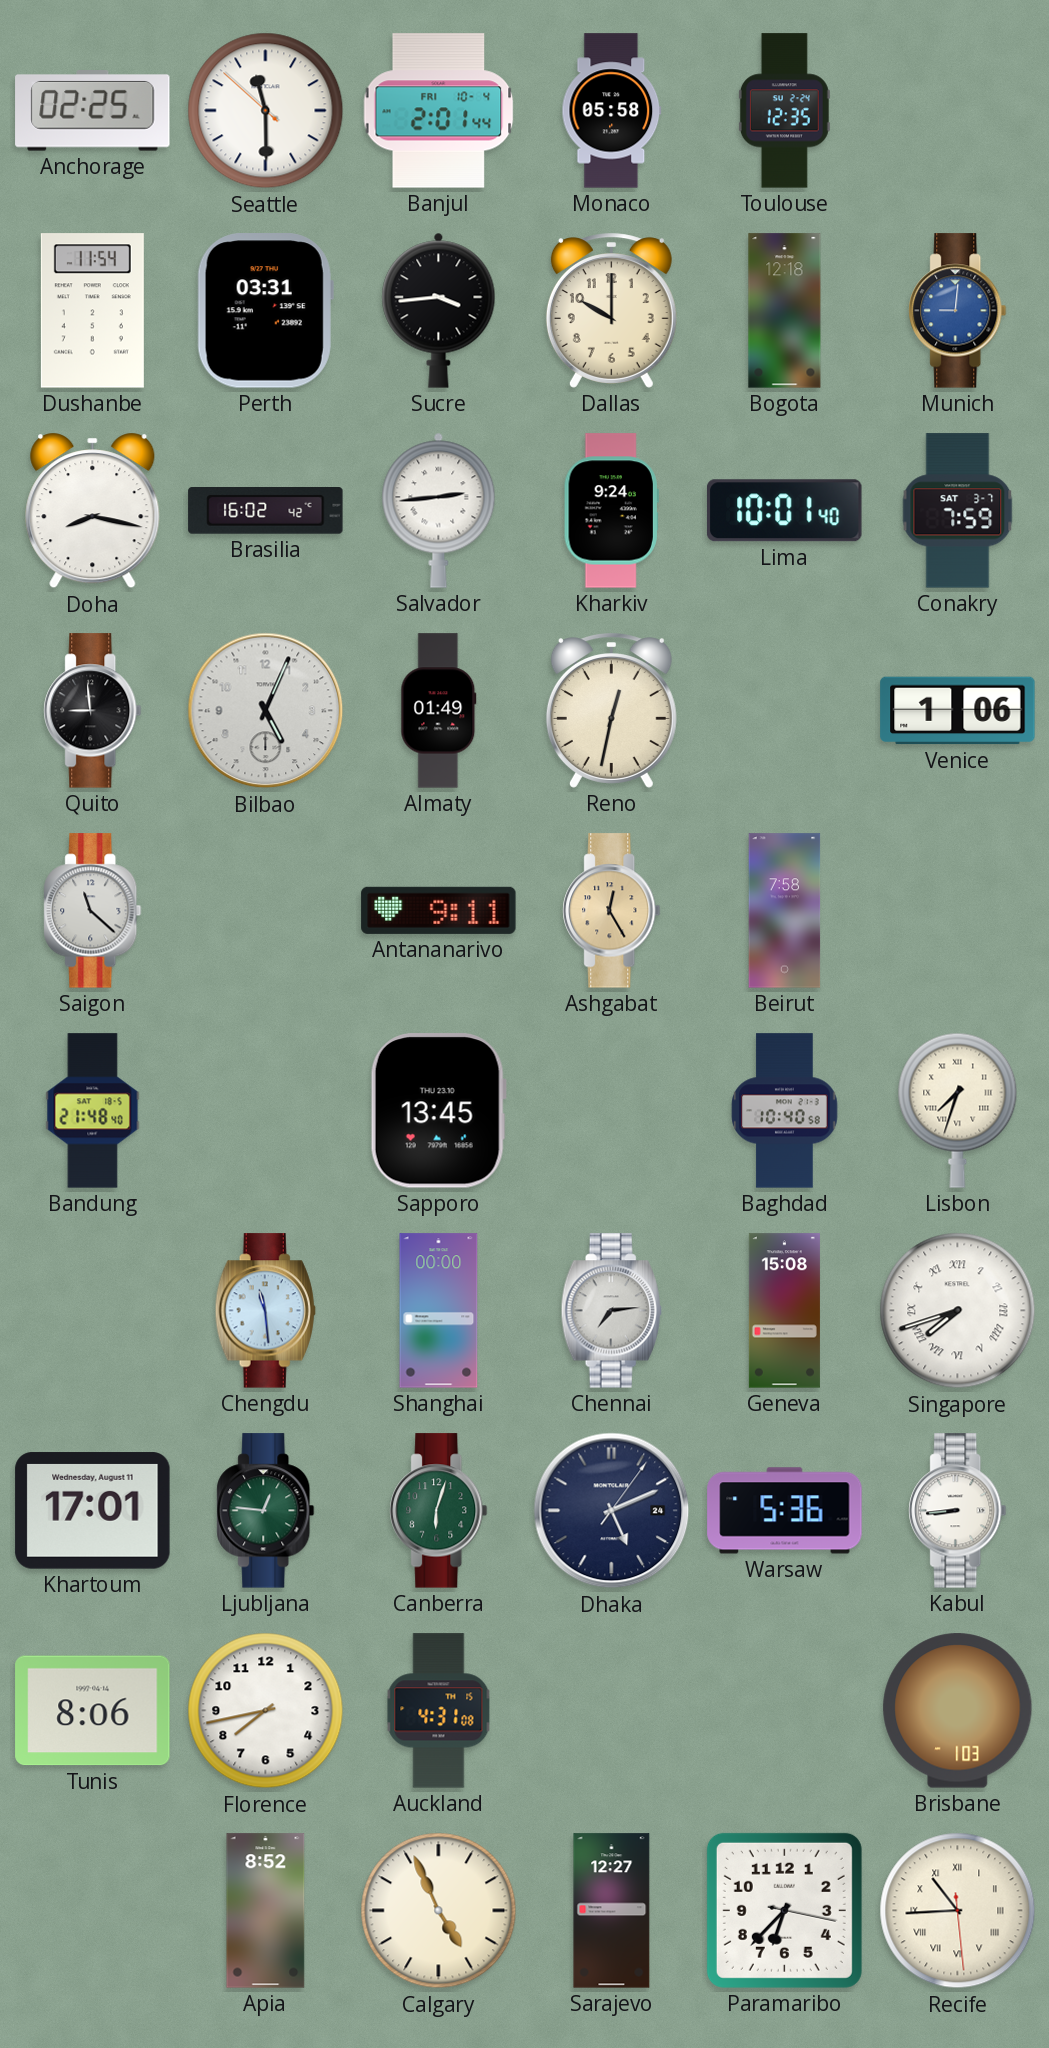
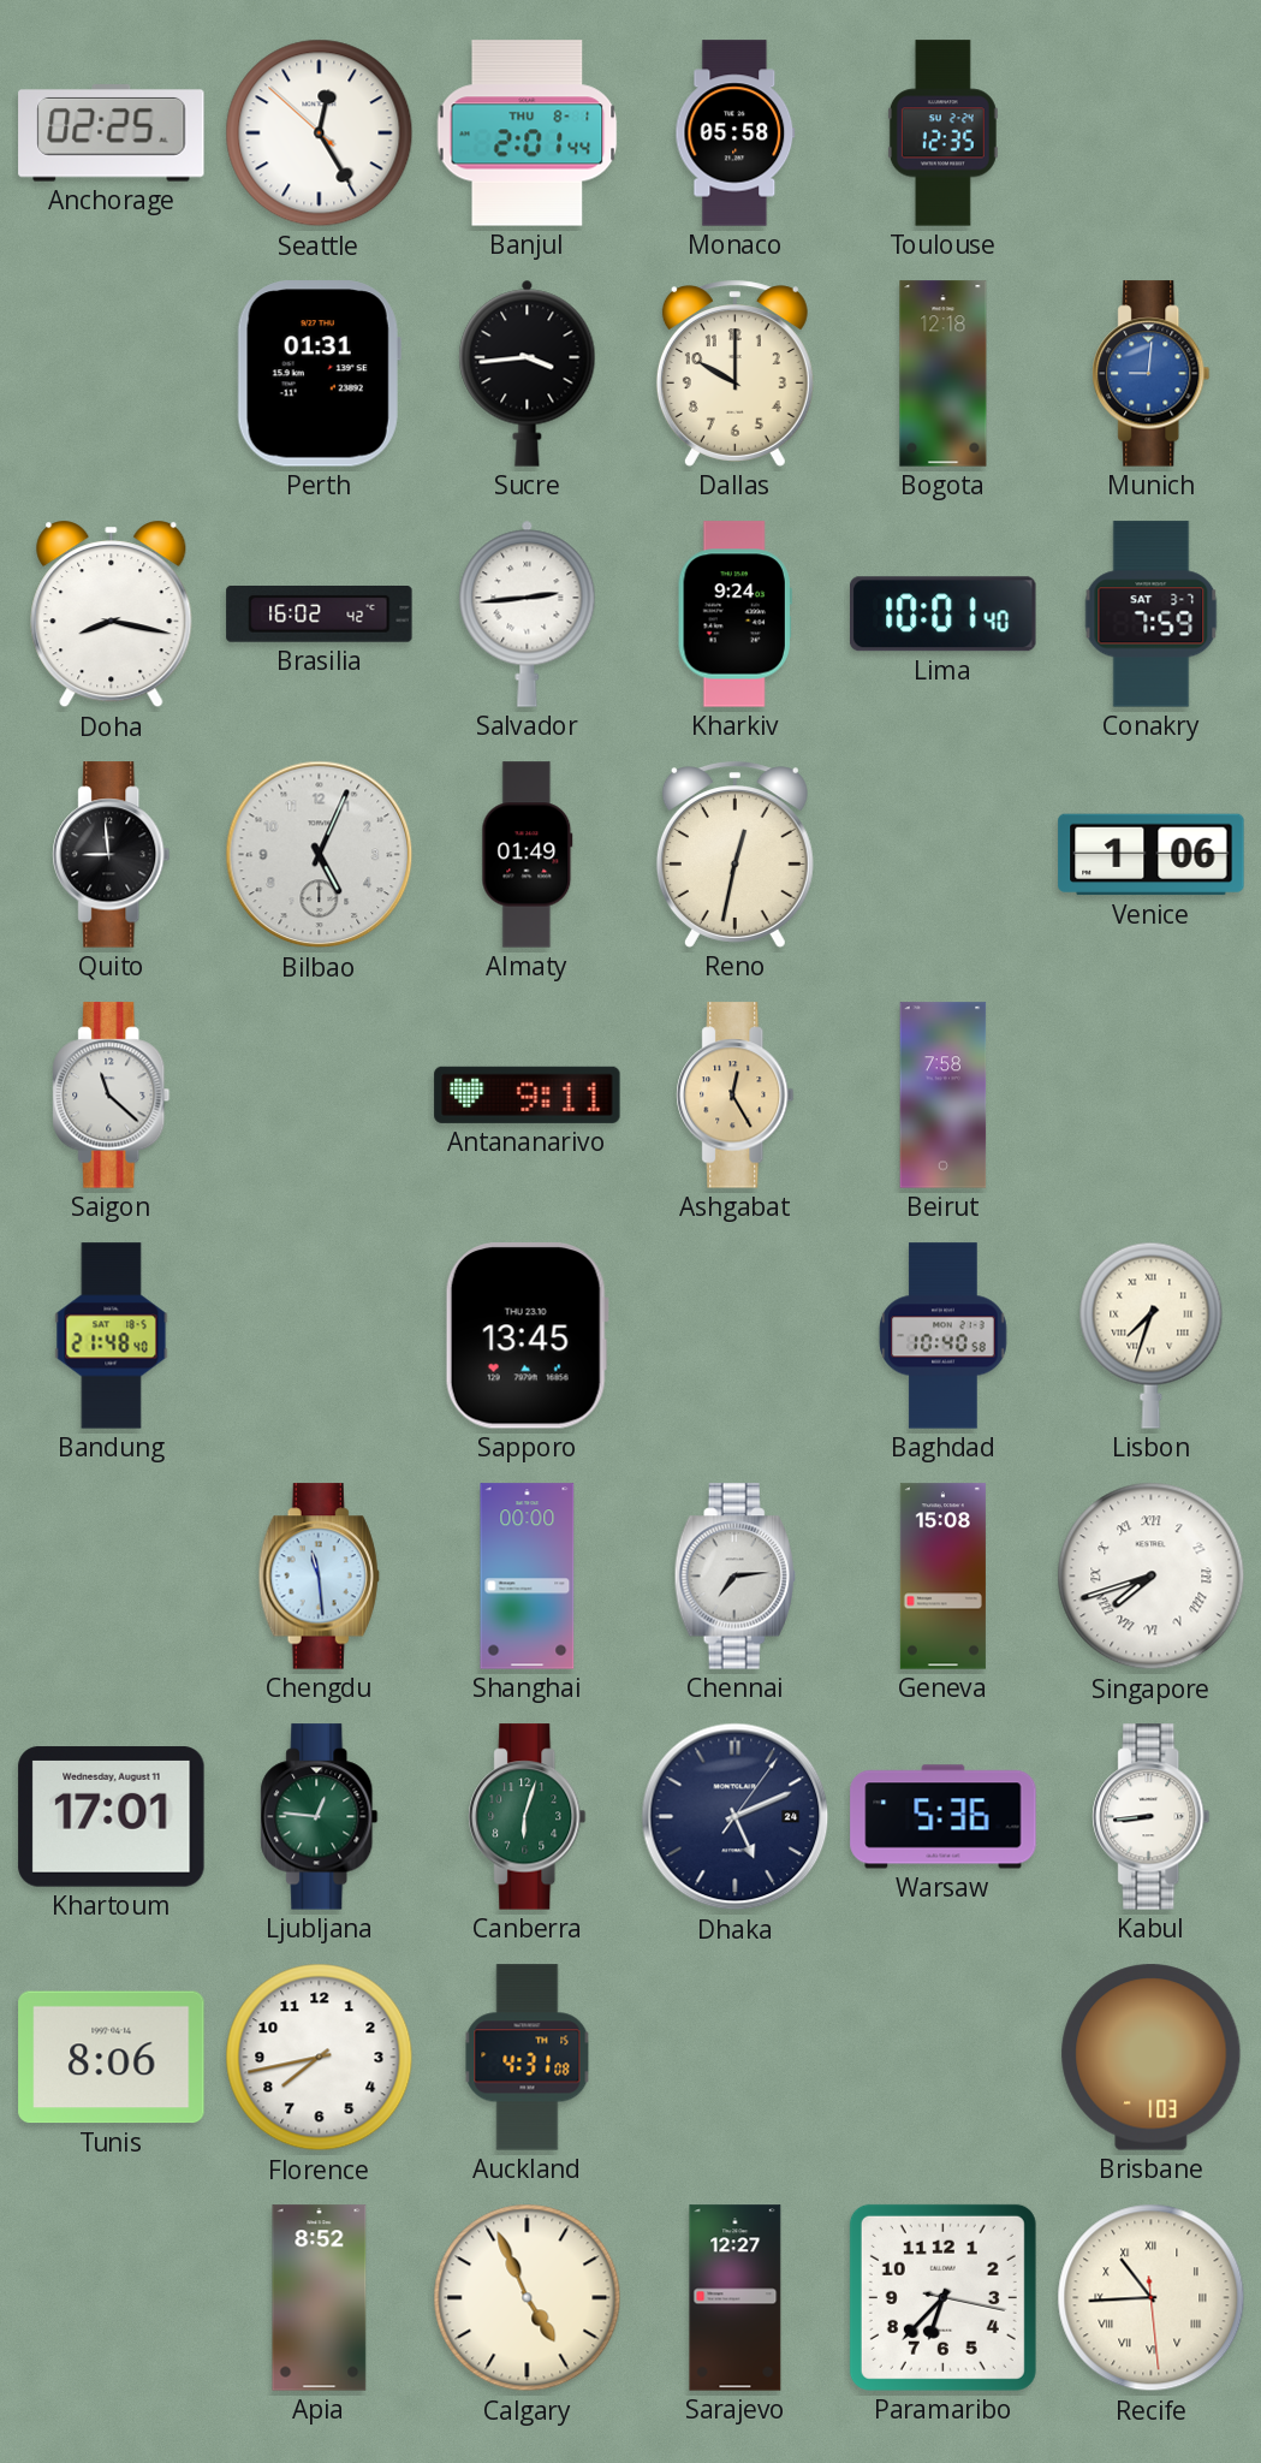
Seattle: 11:29 -> 12:24 (320, 133)
Banjul date: FRI 10-4 -> THU 8-1 (528, 133)
Dushanbe: 11:54 -> none (92, 311)
Perth: 03:31 -> 01:31 (319, 374)
